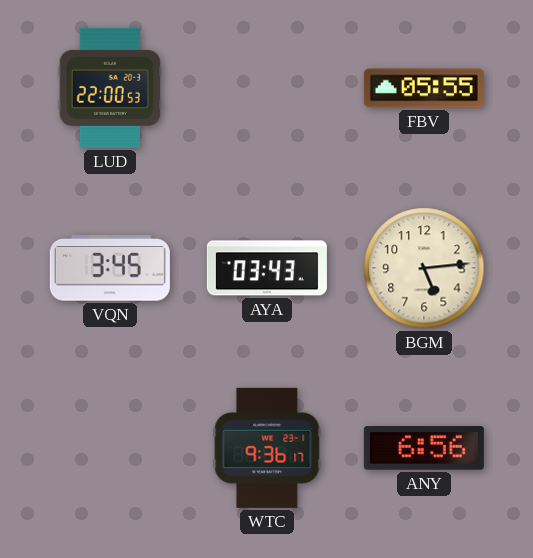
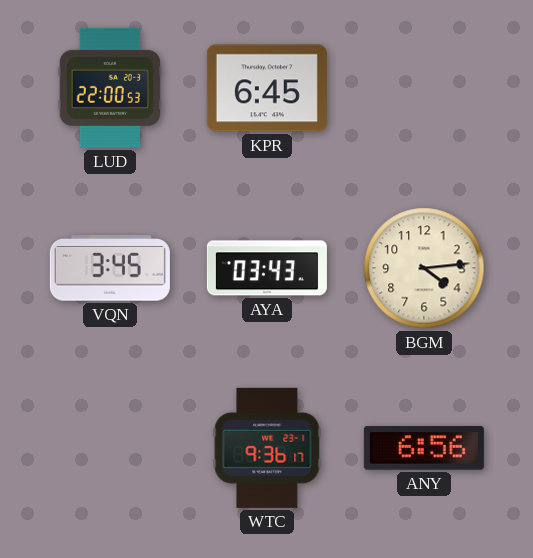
KPR: none -> 6:45 (267, 88)
FBV: 05:55 -> none (424, 88)
BGM: 5:14 -> 4:14 (424, 268)
